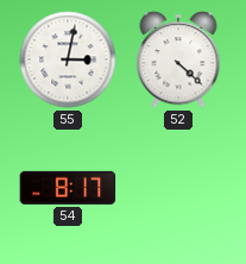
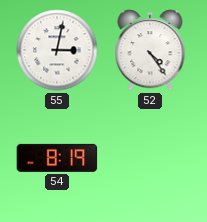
52: 4:22 -> 4:24 (150, 50)
54: 8:17 -> 8:19 (57, 158)
